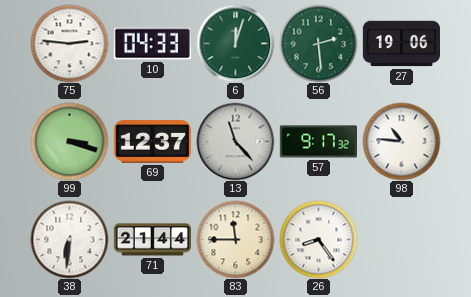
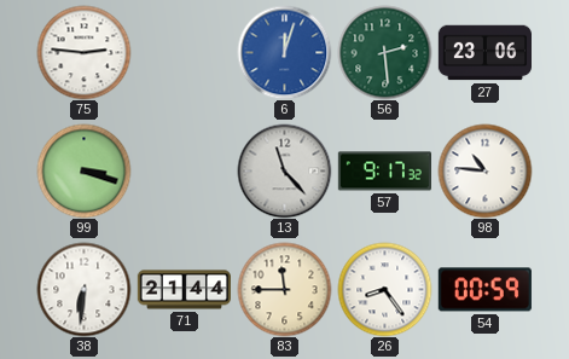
10: 04:33 -> none (152, 44)
6 dial: green -> blue (284, 52)
27: 19:06 -> 23:06 (484, 53)
69: 12:37 -> none (152, 142)
54: none -> 00:59 (484, 290)
